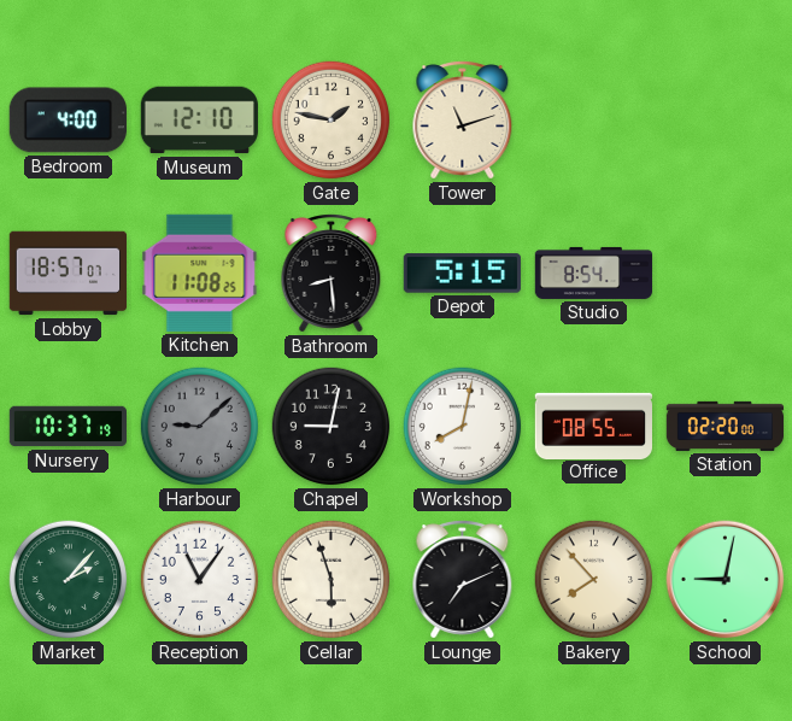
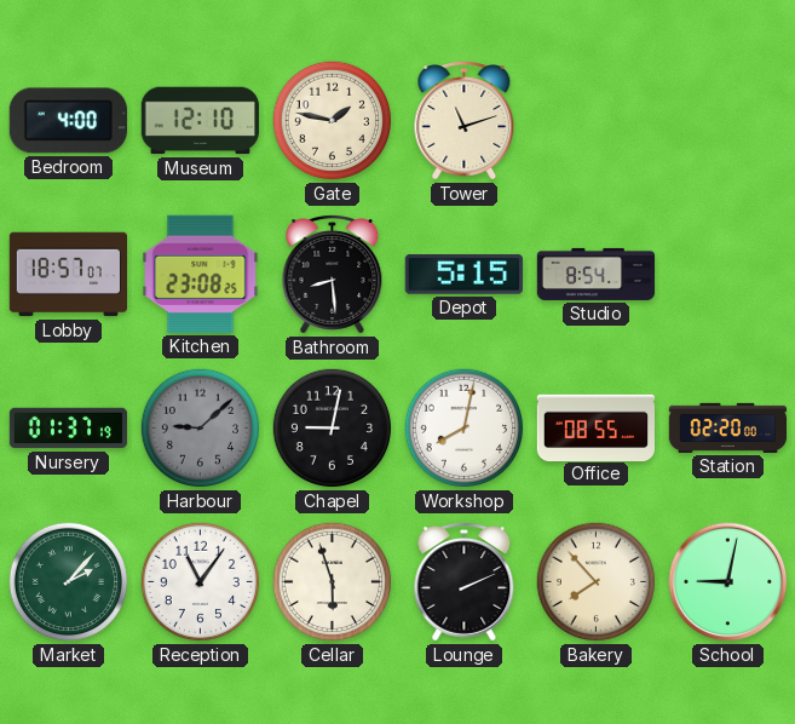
Kitchen: 11:08 -> 23:08 (201, 274)
Nursery: 10:37 -> 01:37 (68, 429)
Lounge: 7:11 -> 2:11 (465, 582)
